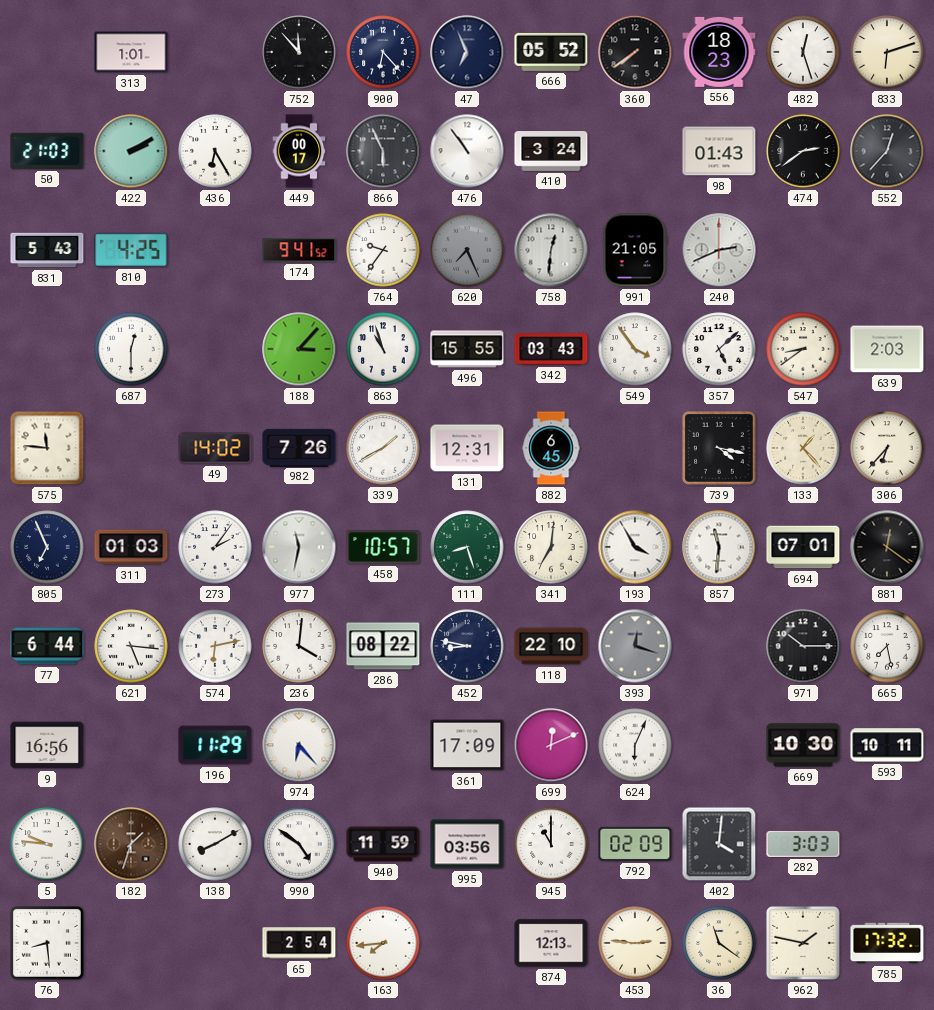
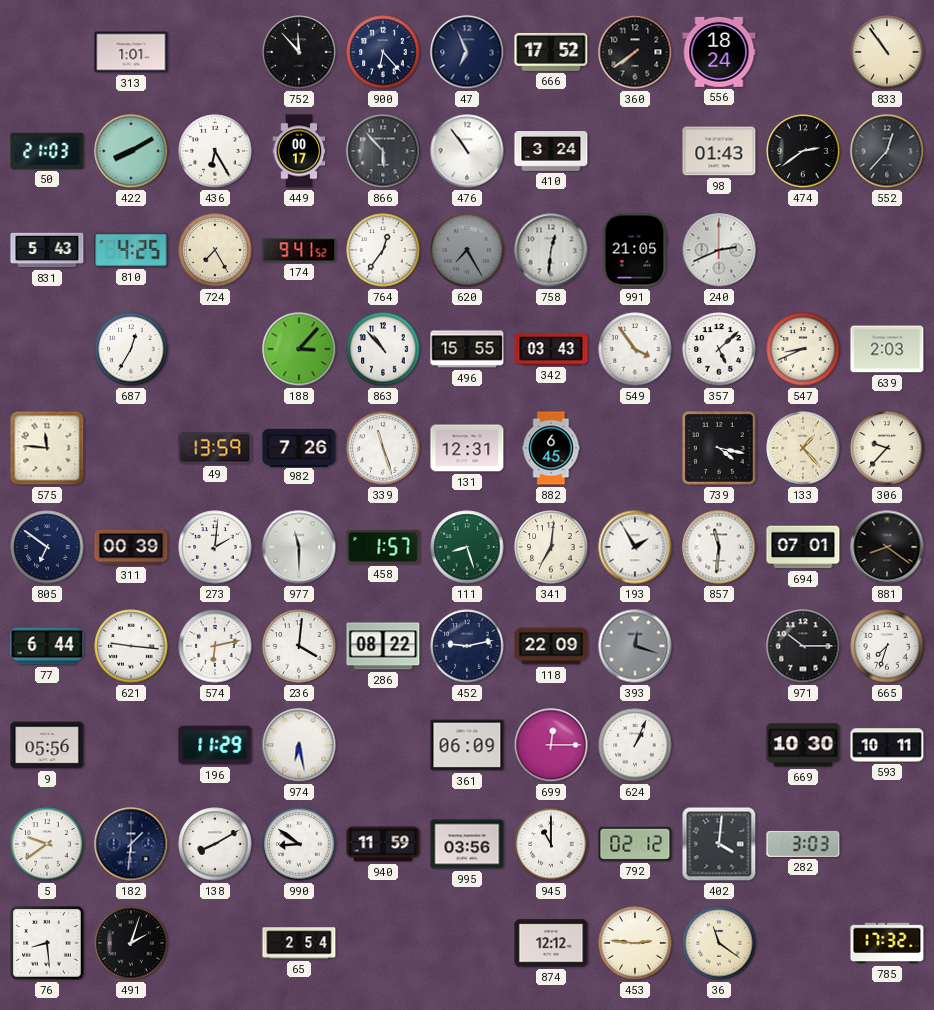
666: 05:52 -> 17:52 (551, 52)
556: 18:23 -> 18:24 (719, 52)
482: 12:27 -> none (803, 52)
833: 6:12 -> 10:54 (887, 52)
422: 2:10 -> 8:10 (131, 151)
866: 5:56 -> 5:53 (383, 151)
724: none -> 7:25 (215, 250)
764: 9:36 -> 12:36 (383, 250)
620: 7:26 -> 7:25 (467, 250)
687: 12:30 -> 12:35 (131, 349)
863: 10:57 -> 10:53 (383, 349)
547: 8:39 -> 8:41 (803, 349)
49: 14:02 -> 13:59 (215, 448)
339: 1:40 -> 11:27 (383, 448)
306: 6:37 -> 9:37 (887, 448)
805: 6:56 -> 6:51 (47, 547)
311: 01:03 -> 00:39 (131, 547)
273: 2:06 -> 2:01 (215, 547)
977: 11:32 -> 11:30 (299, 547)
458: 10:57 -> 1:57 (383, 547)
193: 3:55 -> 1:55 (635, 547)
881: 12:21 -> 8:21 (887, 547)
621: 5:16 -> 9:16 (131, 646)
452: 8:47 -> 9:13 (467, 646)
118: 22:10 -> 22:09 (551, 646)
665: 7:28 -> 7:33 (887, 646)
9: 16:56 -> 05:56 (47, 745)
974: 6:23 -> 6:28 (299, 745)
361: 17:09 -> 06:09 (467, 745)
699: 12:11 -> 12:15 (551, 745)
624: 6:04 -> 1:04 (635, 745)
5: 9:46 -> 9:39 (47, 844)
182: 1:33 -> 1:31 (131, 844)
182 dial: brown -> navy (131, 844)
990: 4:51 -> 8:51 (299, 844)
792: 02:09 -> 02:12 (635, 844)
491: none -> 2:03 (131, 943)
163: 7:44 -> none (383, 943)
874: 12:13 -> 12:12 (551, 943)
962: 1:47 -> none (803, 943)
